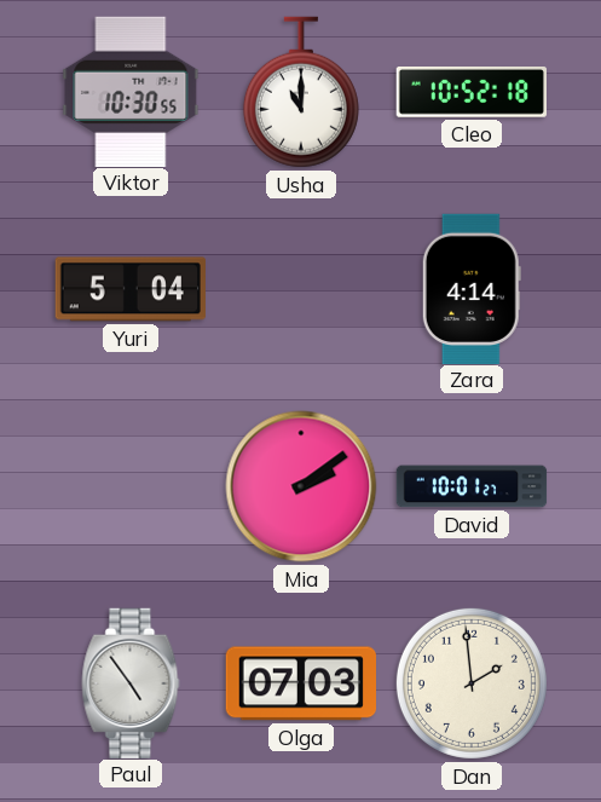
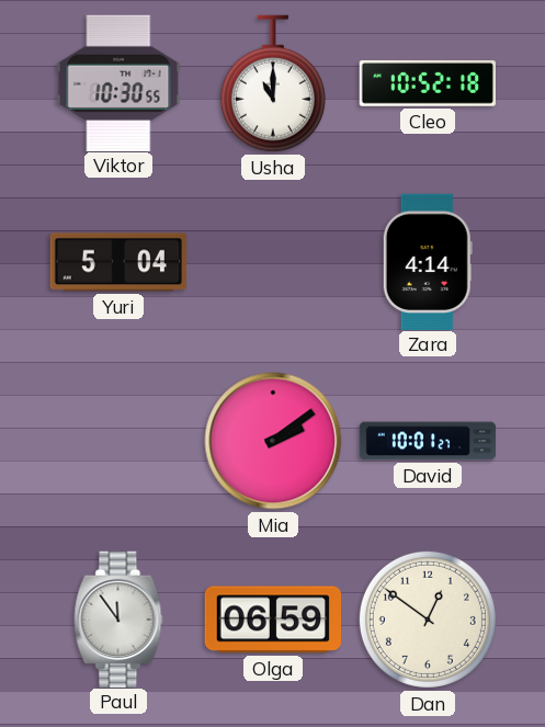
Paul: 4:54 -> 11:54 (118, 618)
Olga: 07:03 -> 06:59 (272, 620)
Dan: 1:59 -> 12:51 (428, 620)
